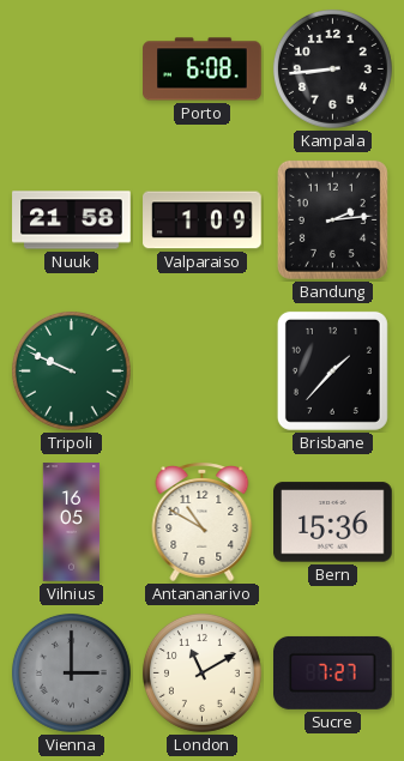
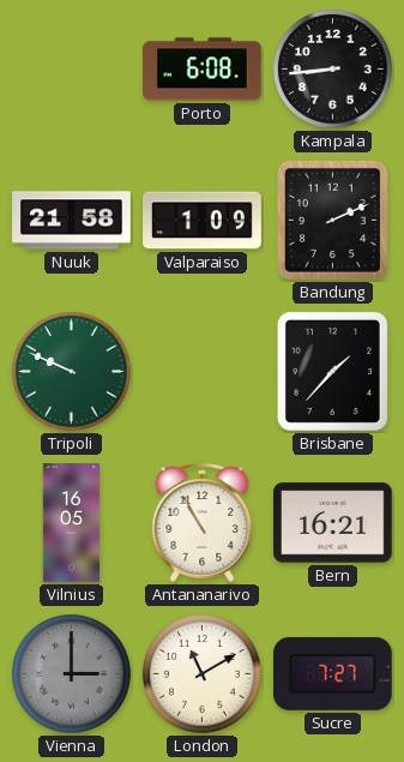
Bandung: 2:14 -> 2:11 (332, 220)
Antananarivo: 10:50 -> 10:55 (203, 522)
Bern: 15:36 -> 16:21 (333, 523)
